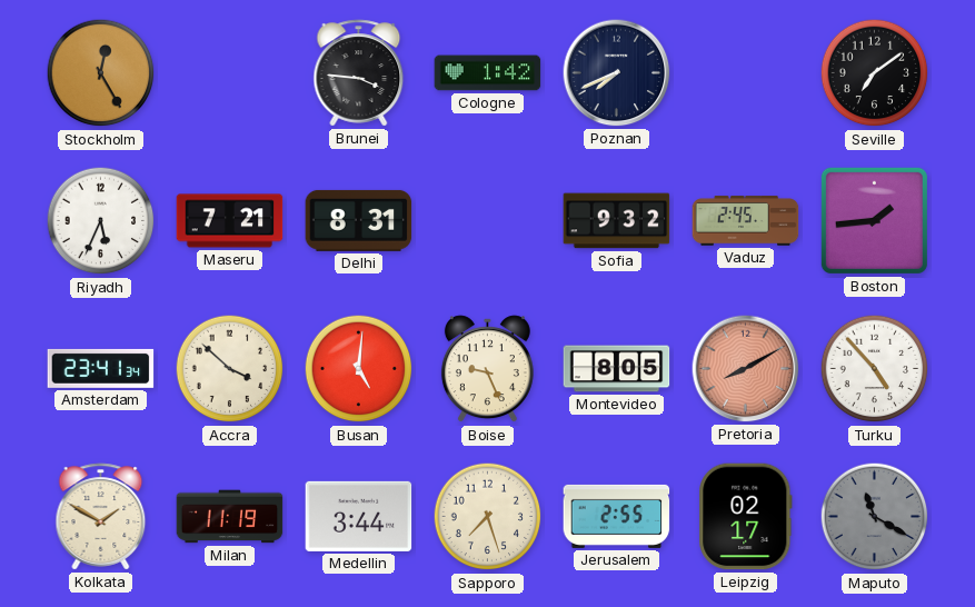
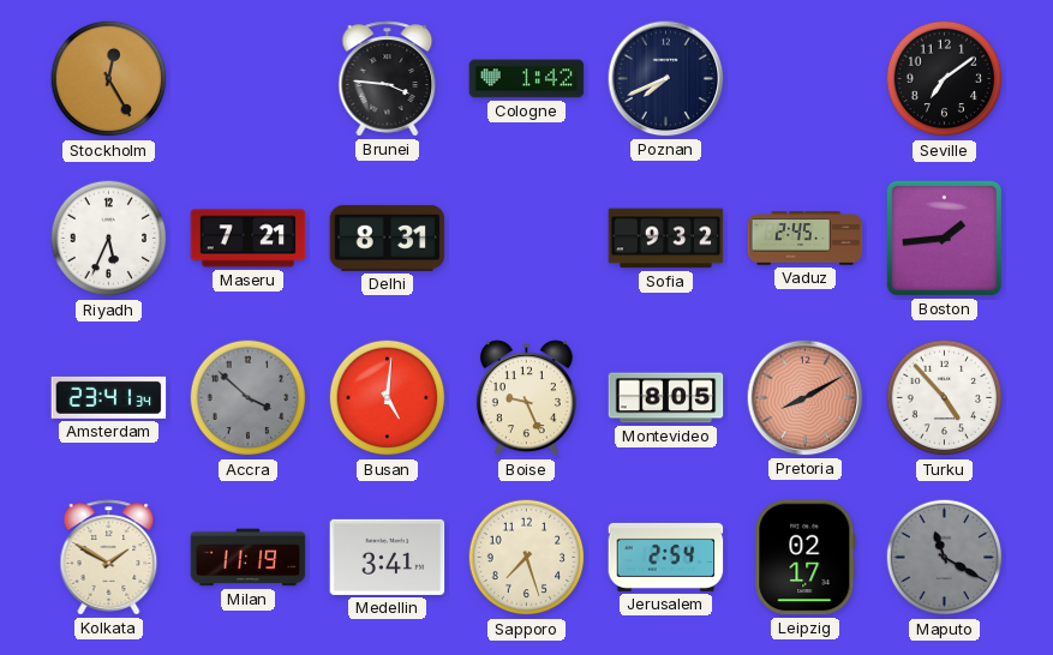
Accra dial: cream -> grey (249, 398)
Medellin: 3:44 -> 3:41 (388, 557)
Jerusalem: 2:55 -> 2:54 (666, 557)
